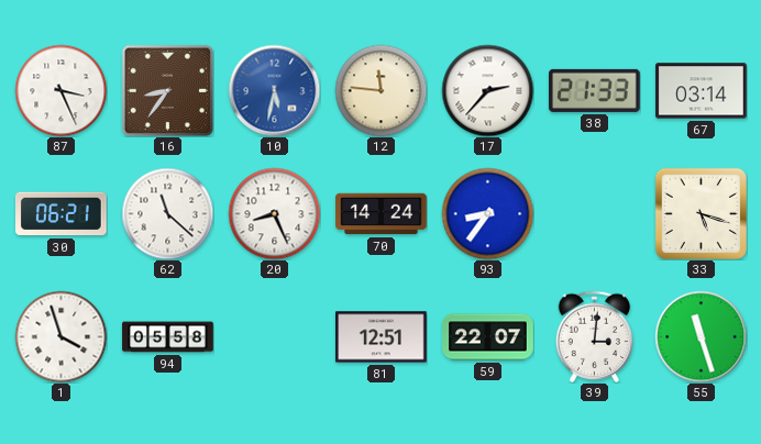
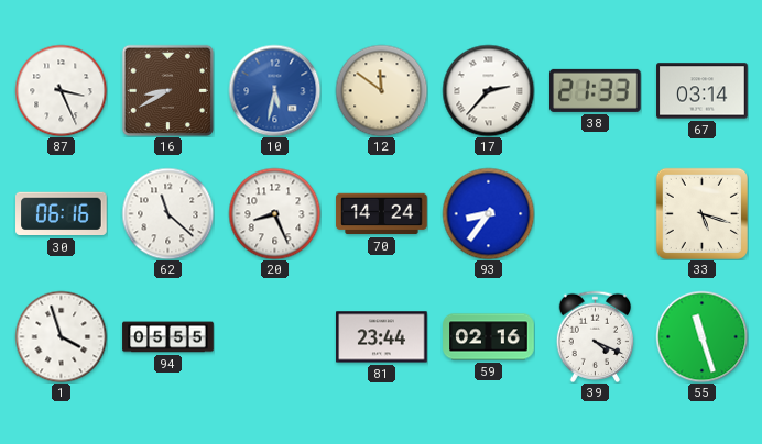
16: 8:36 -> 8:40 (167, 90)
12: 11:46 -> 11:51 (381, 90)
30: 06:21 -> 06:16 (62, 214)
94: 05:58 -> 05:55 (168, 337)
81: 12:51 -> 23:44 (382, 337)
59: 22:07 -> 02:16 (489, 337)
39: 3:01 -> 4:19 (596, 336)
